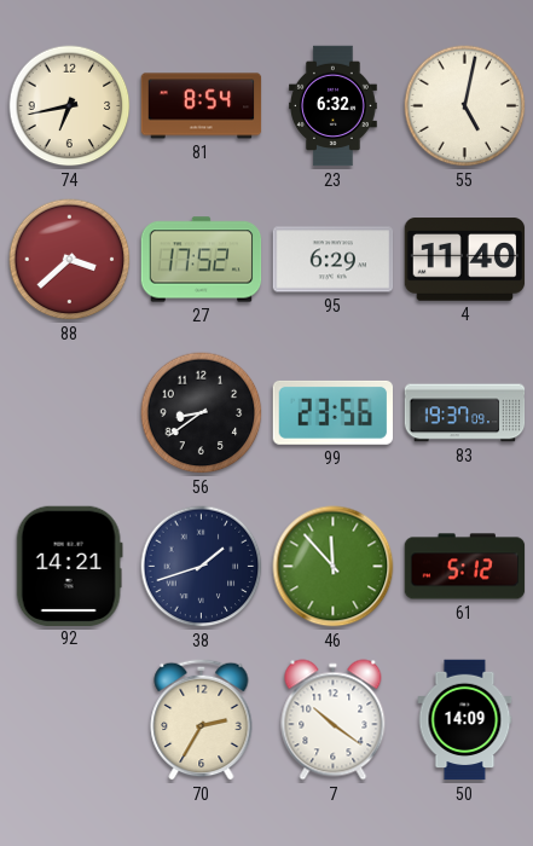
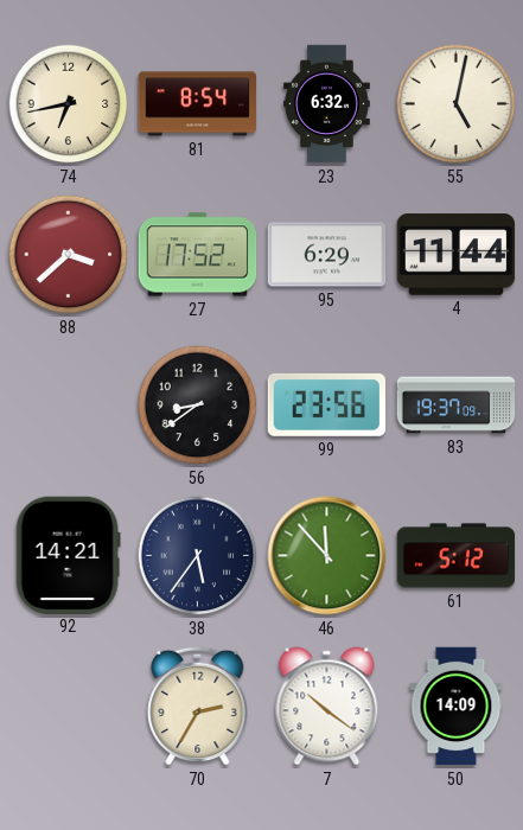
4: 11:40 -> 11:44 (457, 255)
38: 1:42 -> 5:36 (198, 556)
